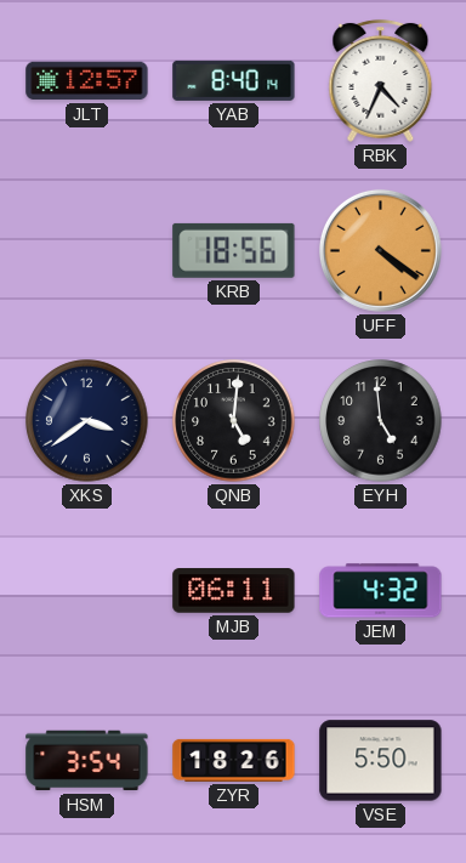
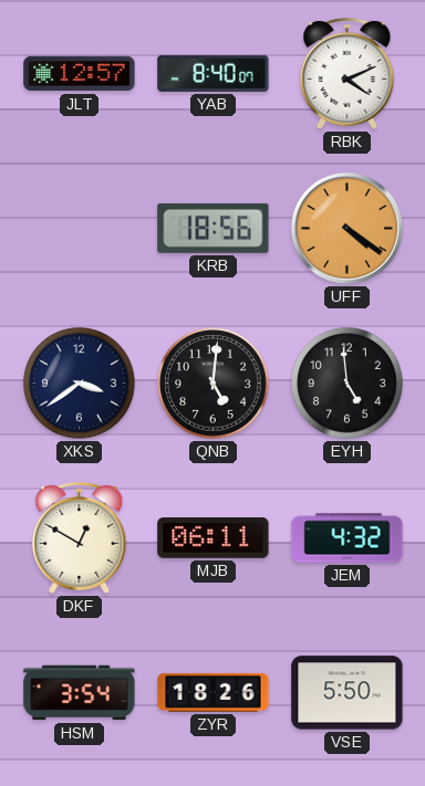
YAB: 8:40:14 -> 8:40:07 (214, 73)
RBK: 4:34 -> 4:11 (348, 73)
DKF: none -> 12:50 (80, 537)
